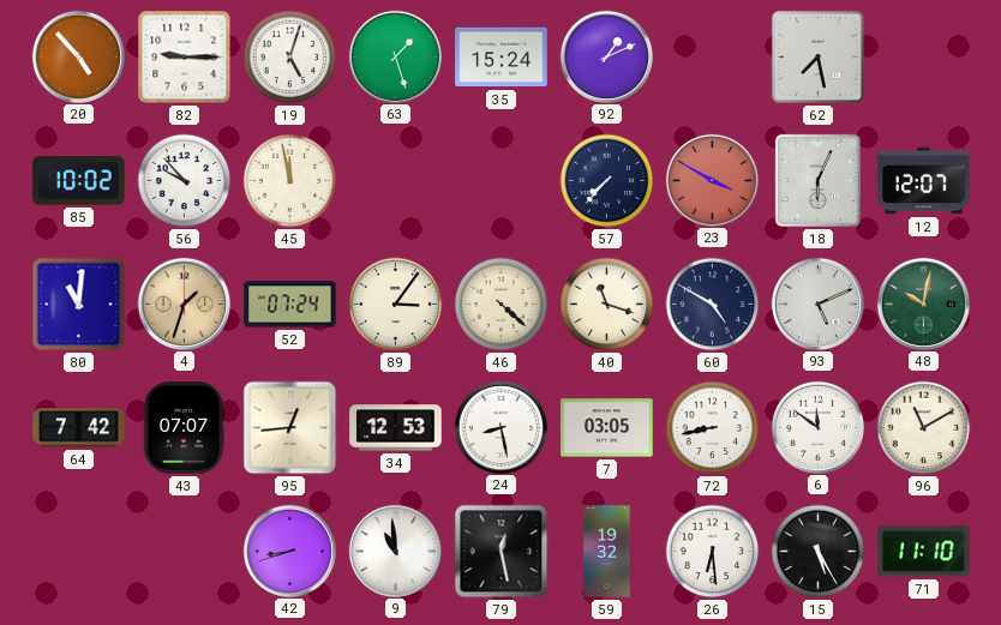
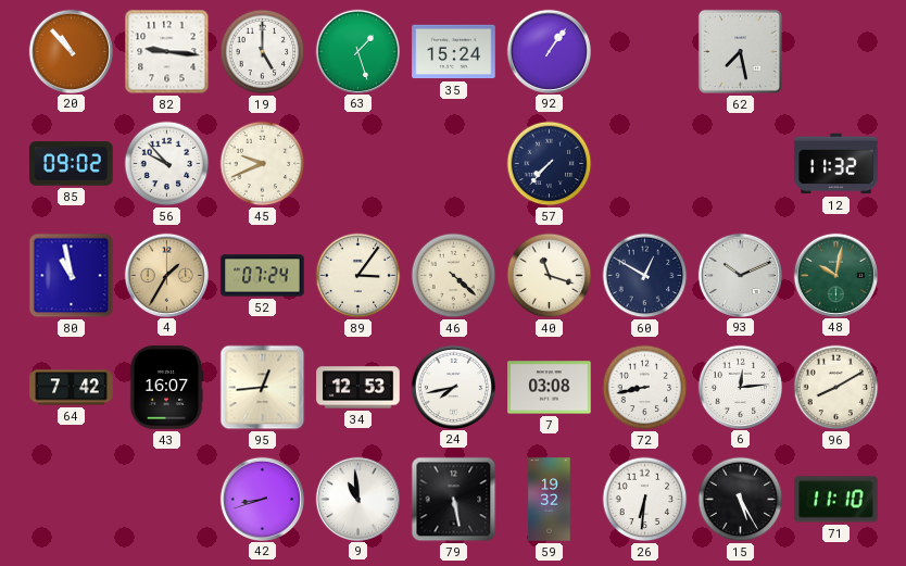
20: 4:53 -> 10:53 (71, 51)
82: 9:15 -> 9:16 (167, 52)
19: 5:03 -> 5:00 (263, 52)
92: 1:11 -> 1:06 (549, 51)
85: 10:02 -> 09:02 (72, 164)
45: 11:58 -> 9:41 (263, 164)
23: 3:50 -> none (712, 180)
18: 6:04 -> none (817, 180)
12: 12:07 -> 11:32 (836, 164)
80: 11:01 -> 10:58 (72, 276)
4: 1:33 -> 1:35 (166, 275)
60: 4:50 -> 12:50 (645, 276)
93: 5:11 -> 10:11 (740, 275)
43: 07:07 -> 16:07 (166, 388)
24: 8:28 -> 7:43 (453, 387)
7: 03:05 -> 03:08 (550, 388)
6: 11:51 -> 12:14 (740, 387)
96: 11:10 -> 8:10 (836, 388)
79: 12:28 -> 5:28 (454, 500)
26: 6:29 -> 6:31 (645, 500)
